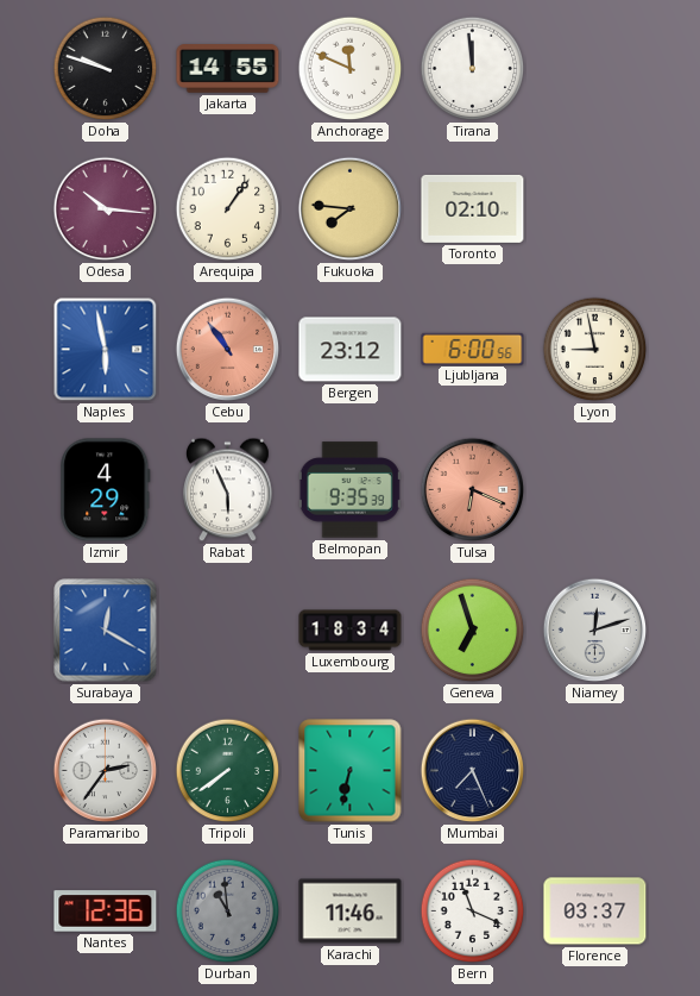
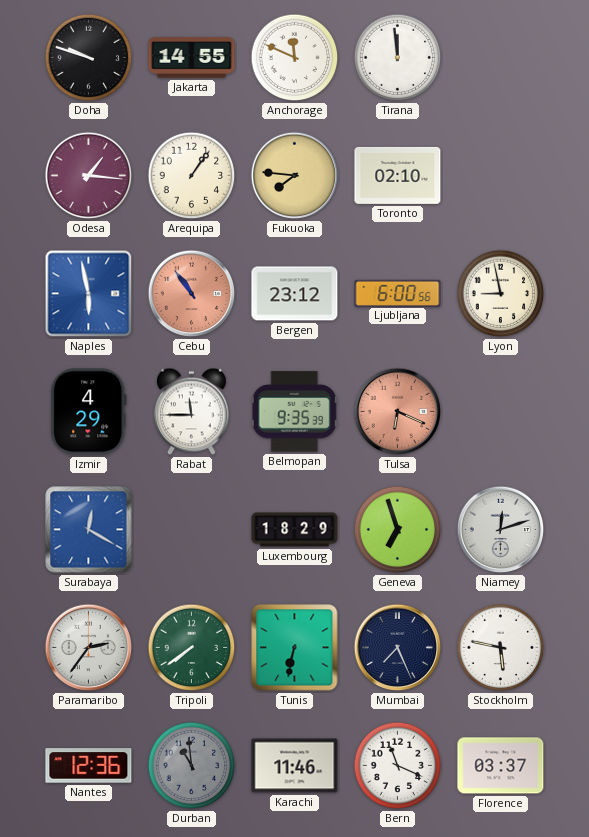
Odesa: 10:16 -> 1:16 (89, 176)
Rabat: 5:56 -> 11:45 (192, 412)
Luxembourg: 18:34 -> 18:29 (295, 530)
Stockholm: none -> 5:47 (501, 648)
